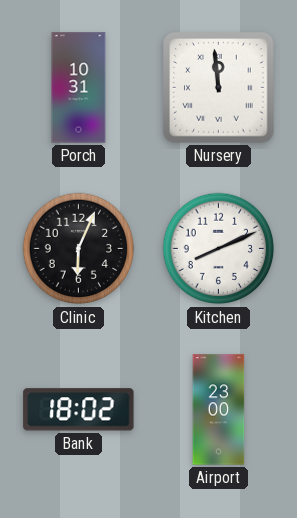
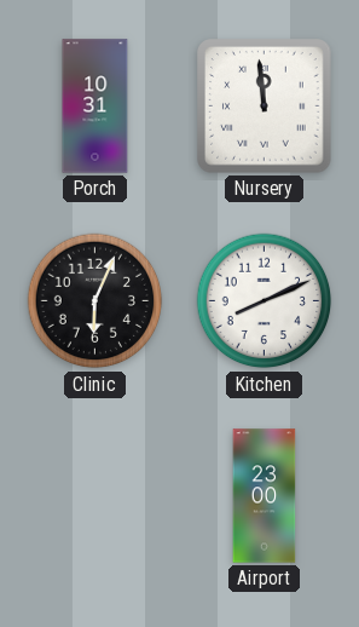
Bank: 18:02 -> none (79, 410)
